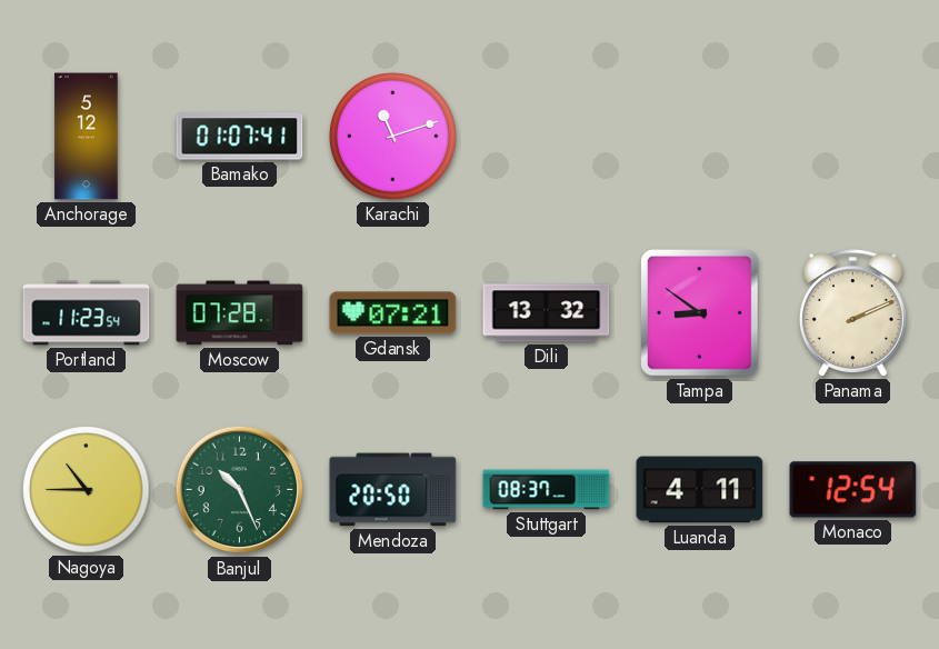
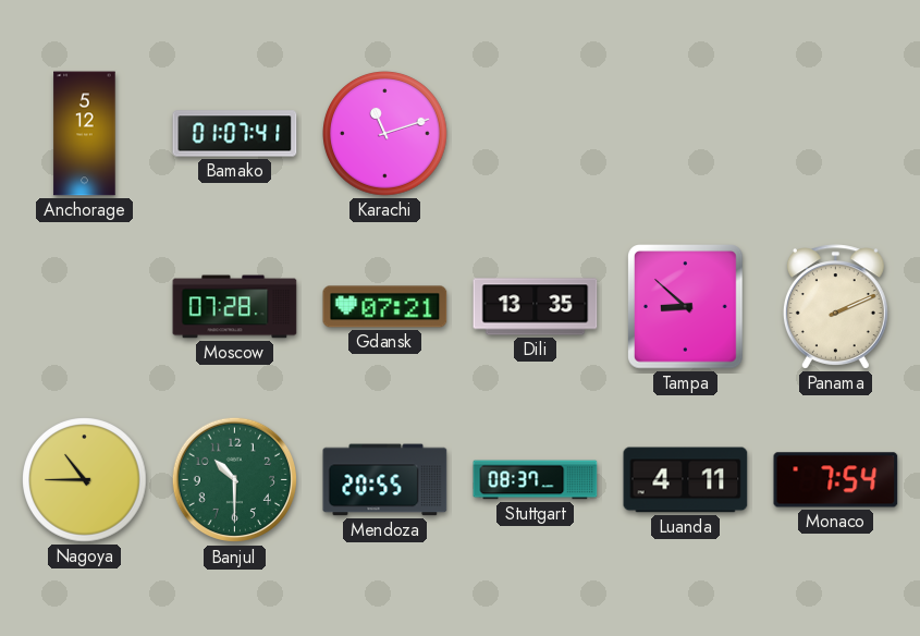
Portland: 11:23 -> none (87, 313)
Dili: 13:32 -> 13:35 (536, 307)
Tampa: 8:51 -> 8:52 (686, 307)
Banjul: 10:26 -> 10:30 (235, 480)
Mendoza: 20:50 -> 20:55 (385, 480)
Monaco: 12:54 -> 7:54 (836, 480)
